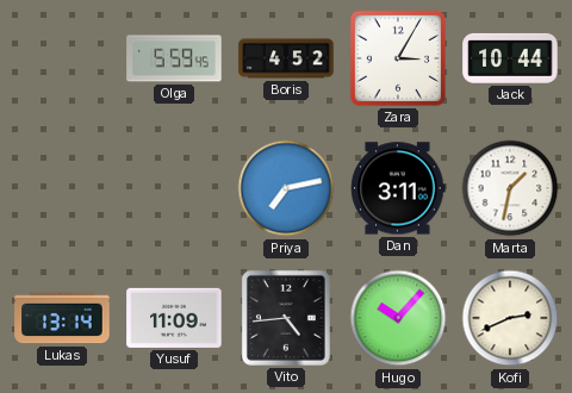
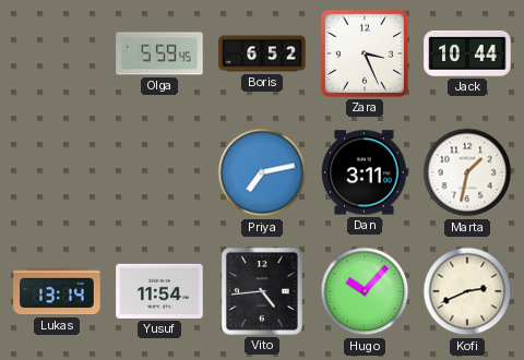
Boris: 4:52 -> 6:52 (262, 53)
Zara: 3:05 -> 3:26 (365, 53)
Yusuf: 11:09 -> 11:54 (159, 291)
